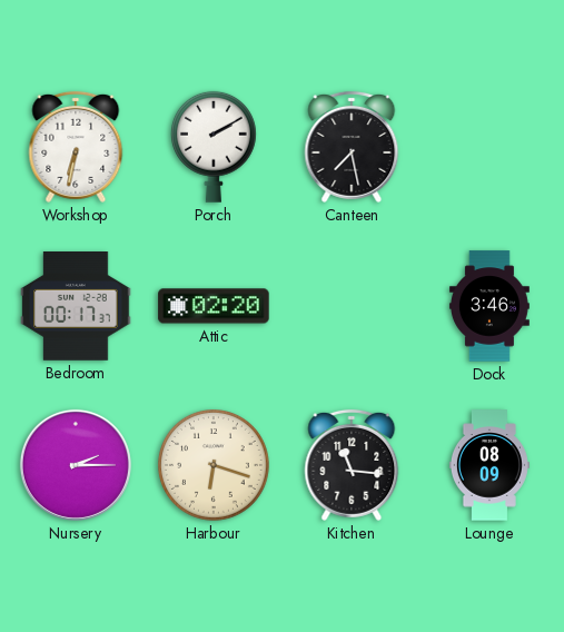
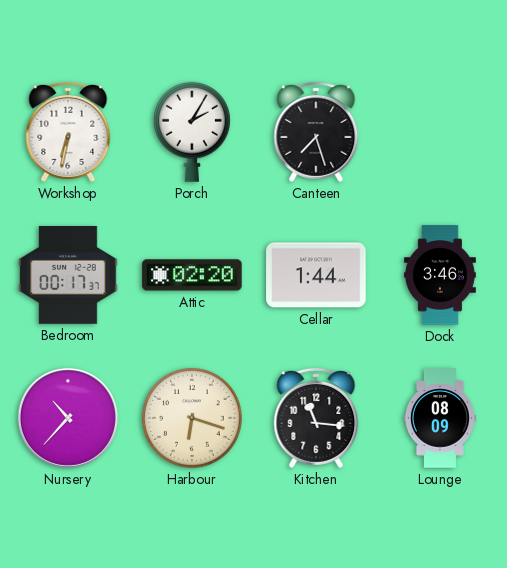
Porch: 2:10 -> 2:05 (192, 132)
Canteen: 7:28 -> 7:27 (316, 132)
Cellar: none -> 1:44 (316, 275)
Nursery: 2:15 -> 10:37 (68, 418)
